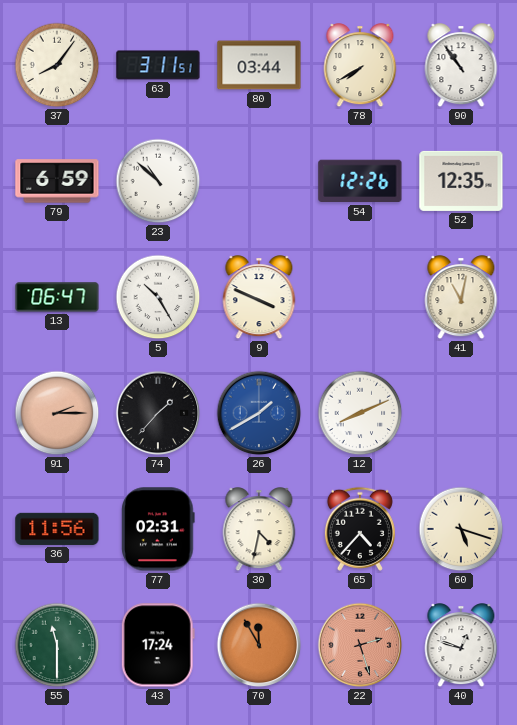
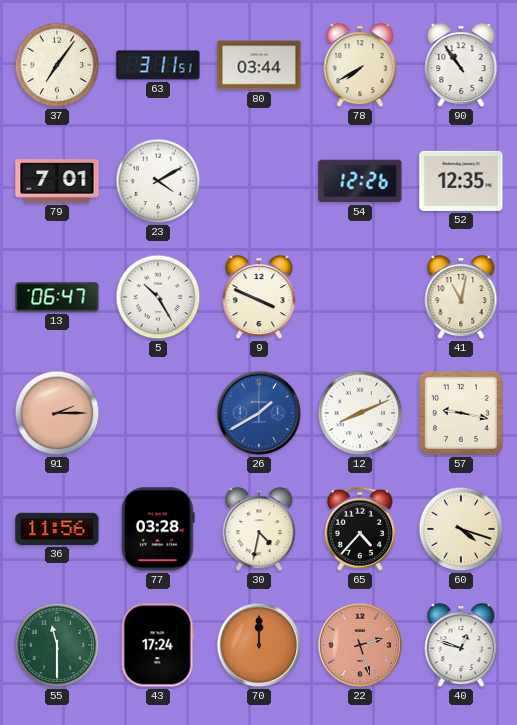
37: 8:06 -> 7:06 (57, 65)
79: 6:59 -> 7:01 (57, 181)
23: 10:52 -> 4:10 (158, 181)
74: 1:37 -> none (158, 413)
57: none -> 9:17 (461, 413)
77: 02:31 -> 03:28 (158, 529)
60: 5:18 -> 4:18 (461, 529)
70: 11:55 -> 12:00 (259, 645)
